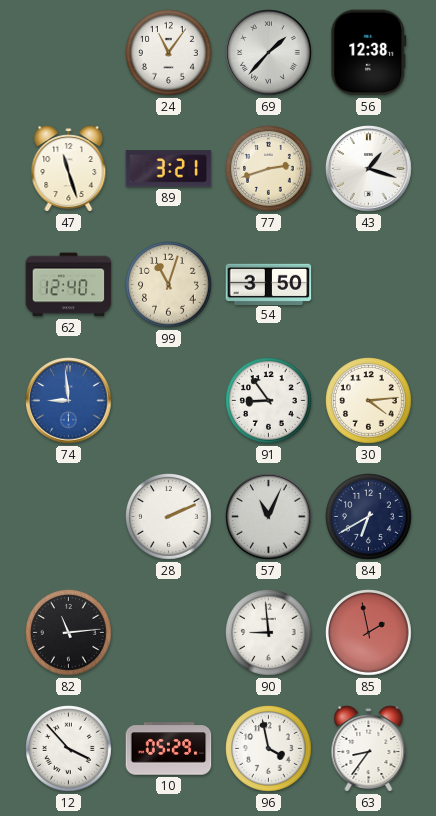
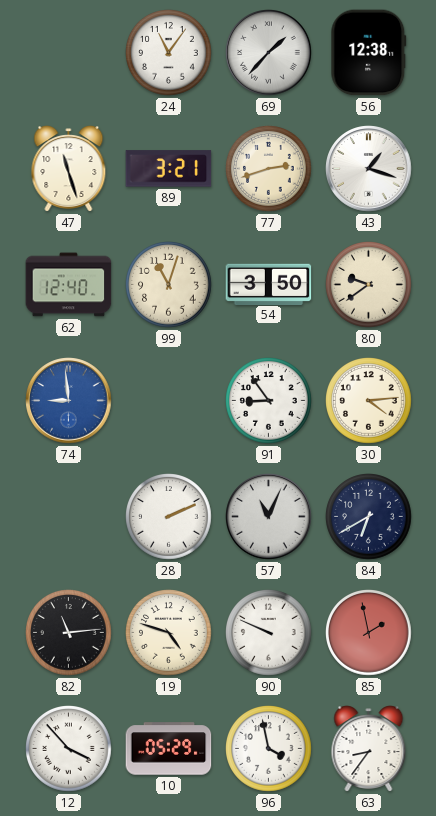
80: none -> 9:39 (369, 285)
19: none -> 4:48 (169, 633)
90: 8:59 -> 9:49 (269, 633)
